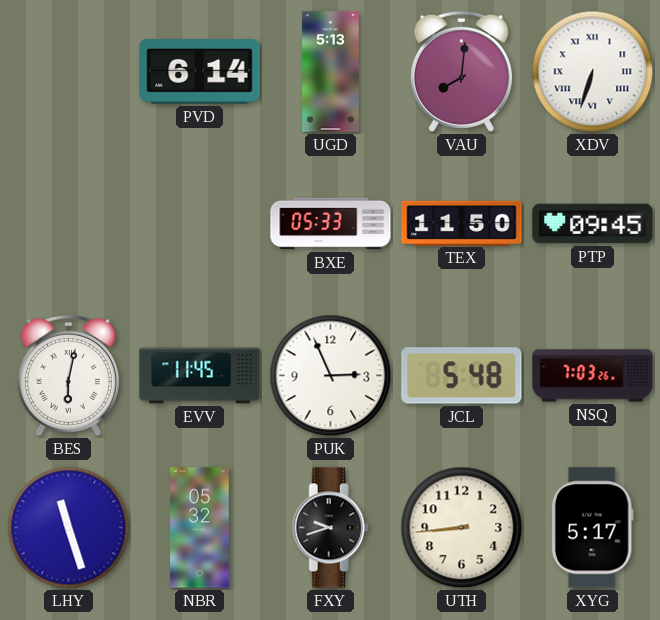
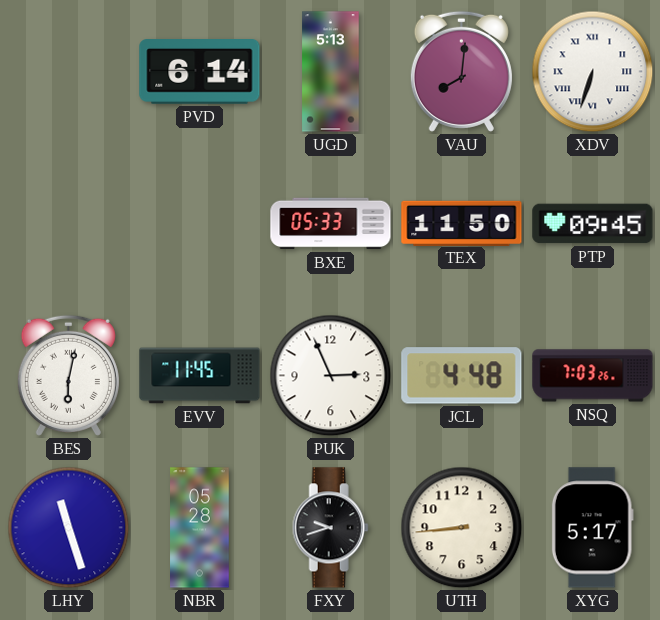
JCL: 5:48 -> 4:48 (462, 376)
NBR: 05:32 -> 05:28 (200, 528)
